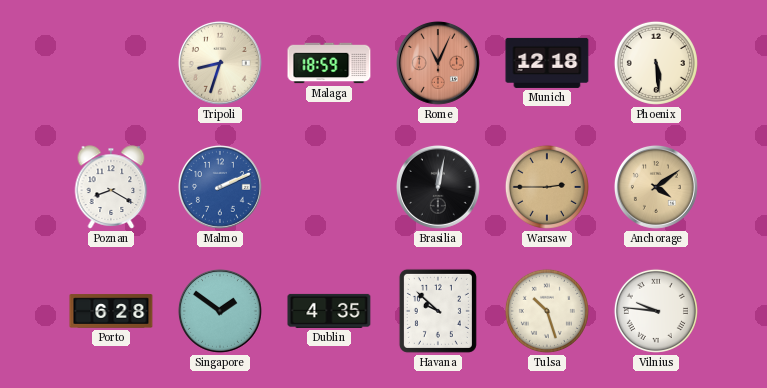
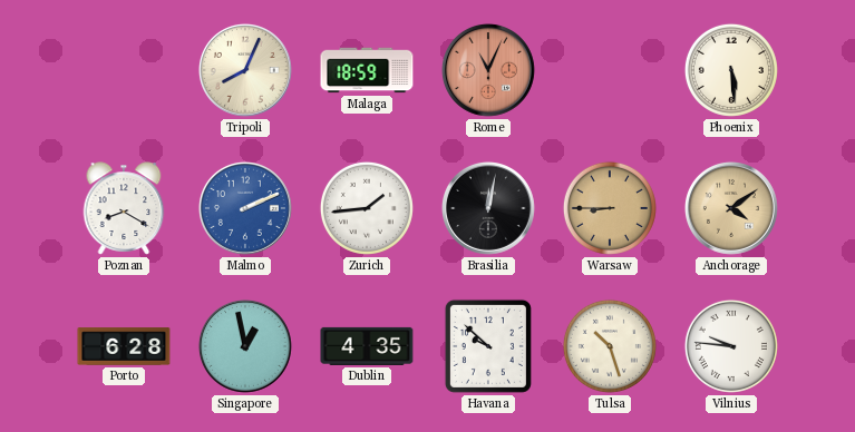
Tripoli: 8:33 -> 8:04 (245, 70)
Munich: 12:18 -> none (547, 63)
Zurich: none -> 1:44 (367, 208)
Warsaw: 2:45 -> 8:45 (610, 208)
Singapore: 1:51 -> 12:58 (245, 346)
